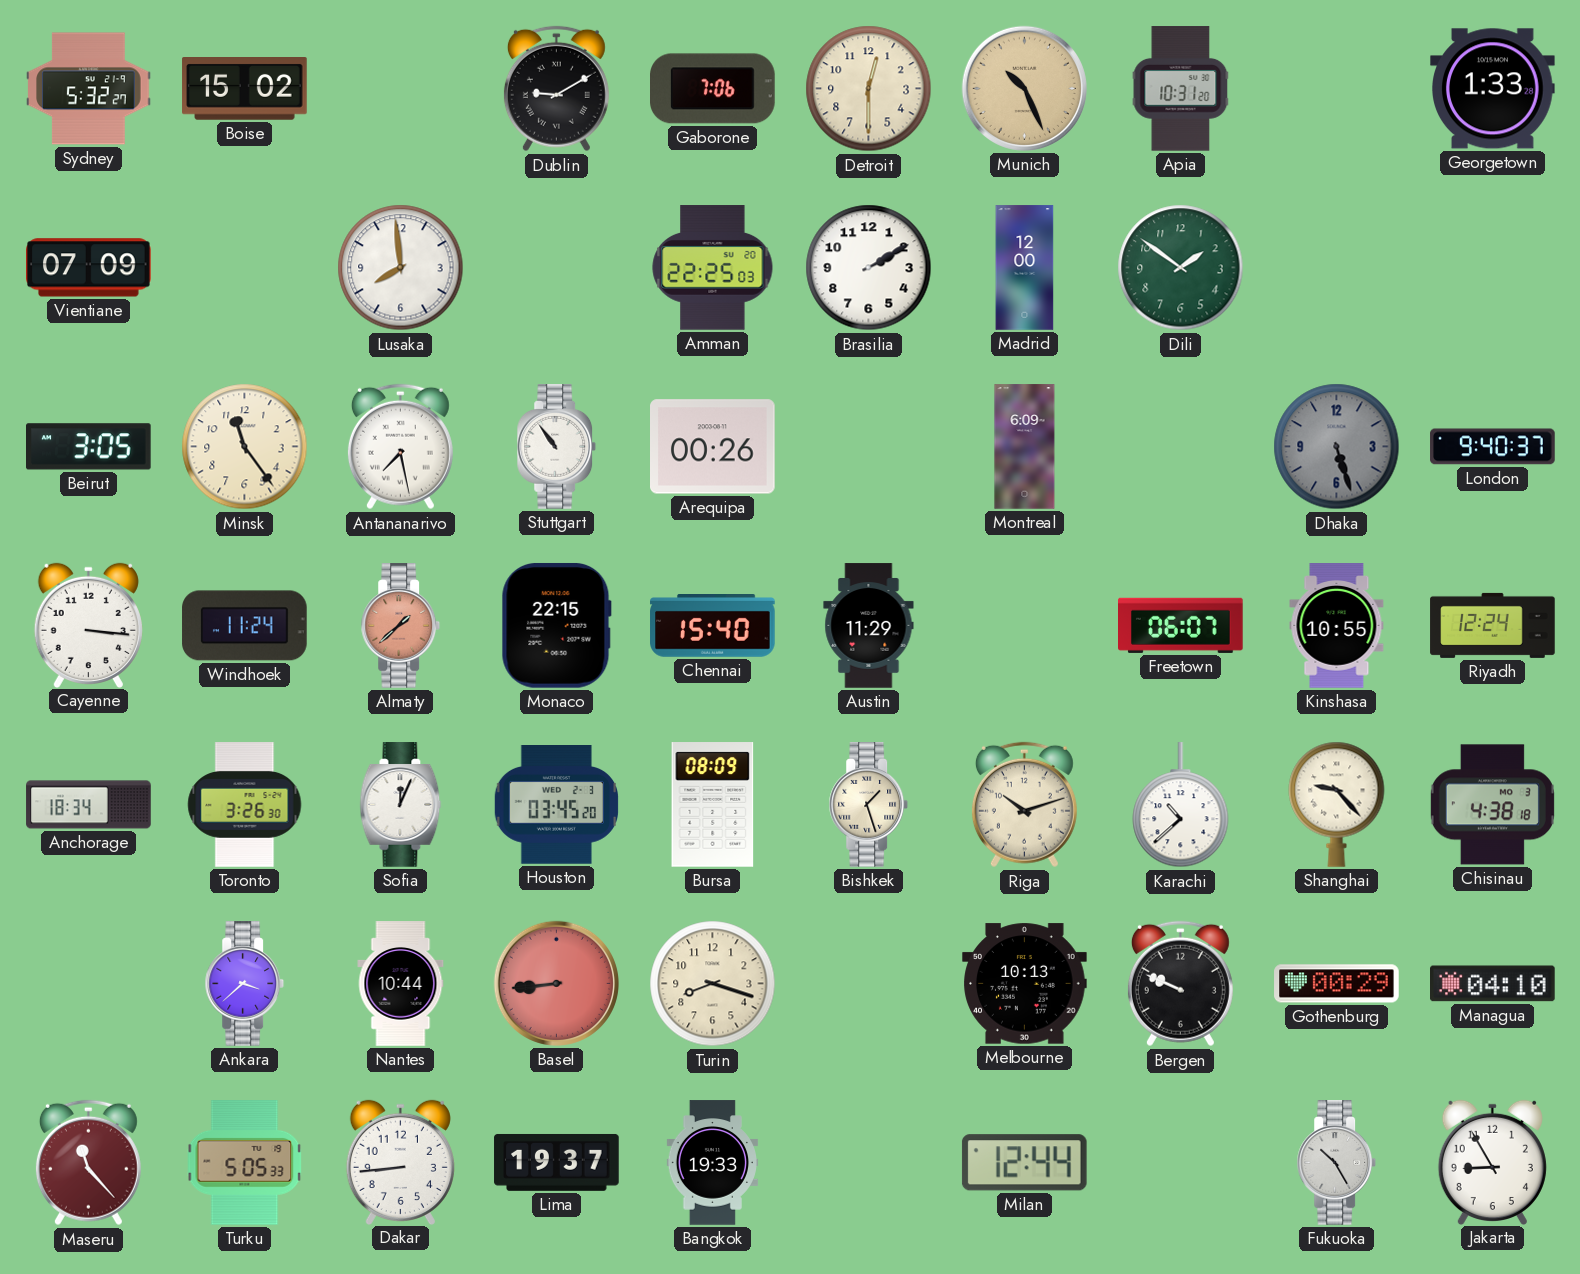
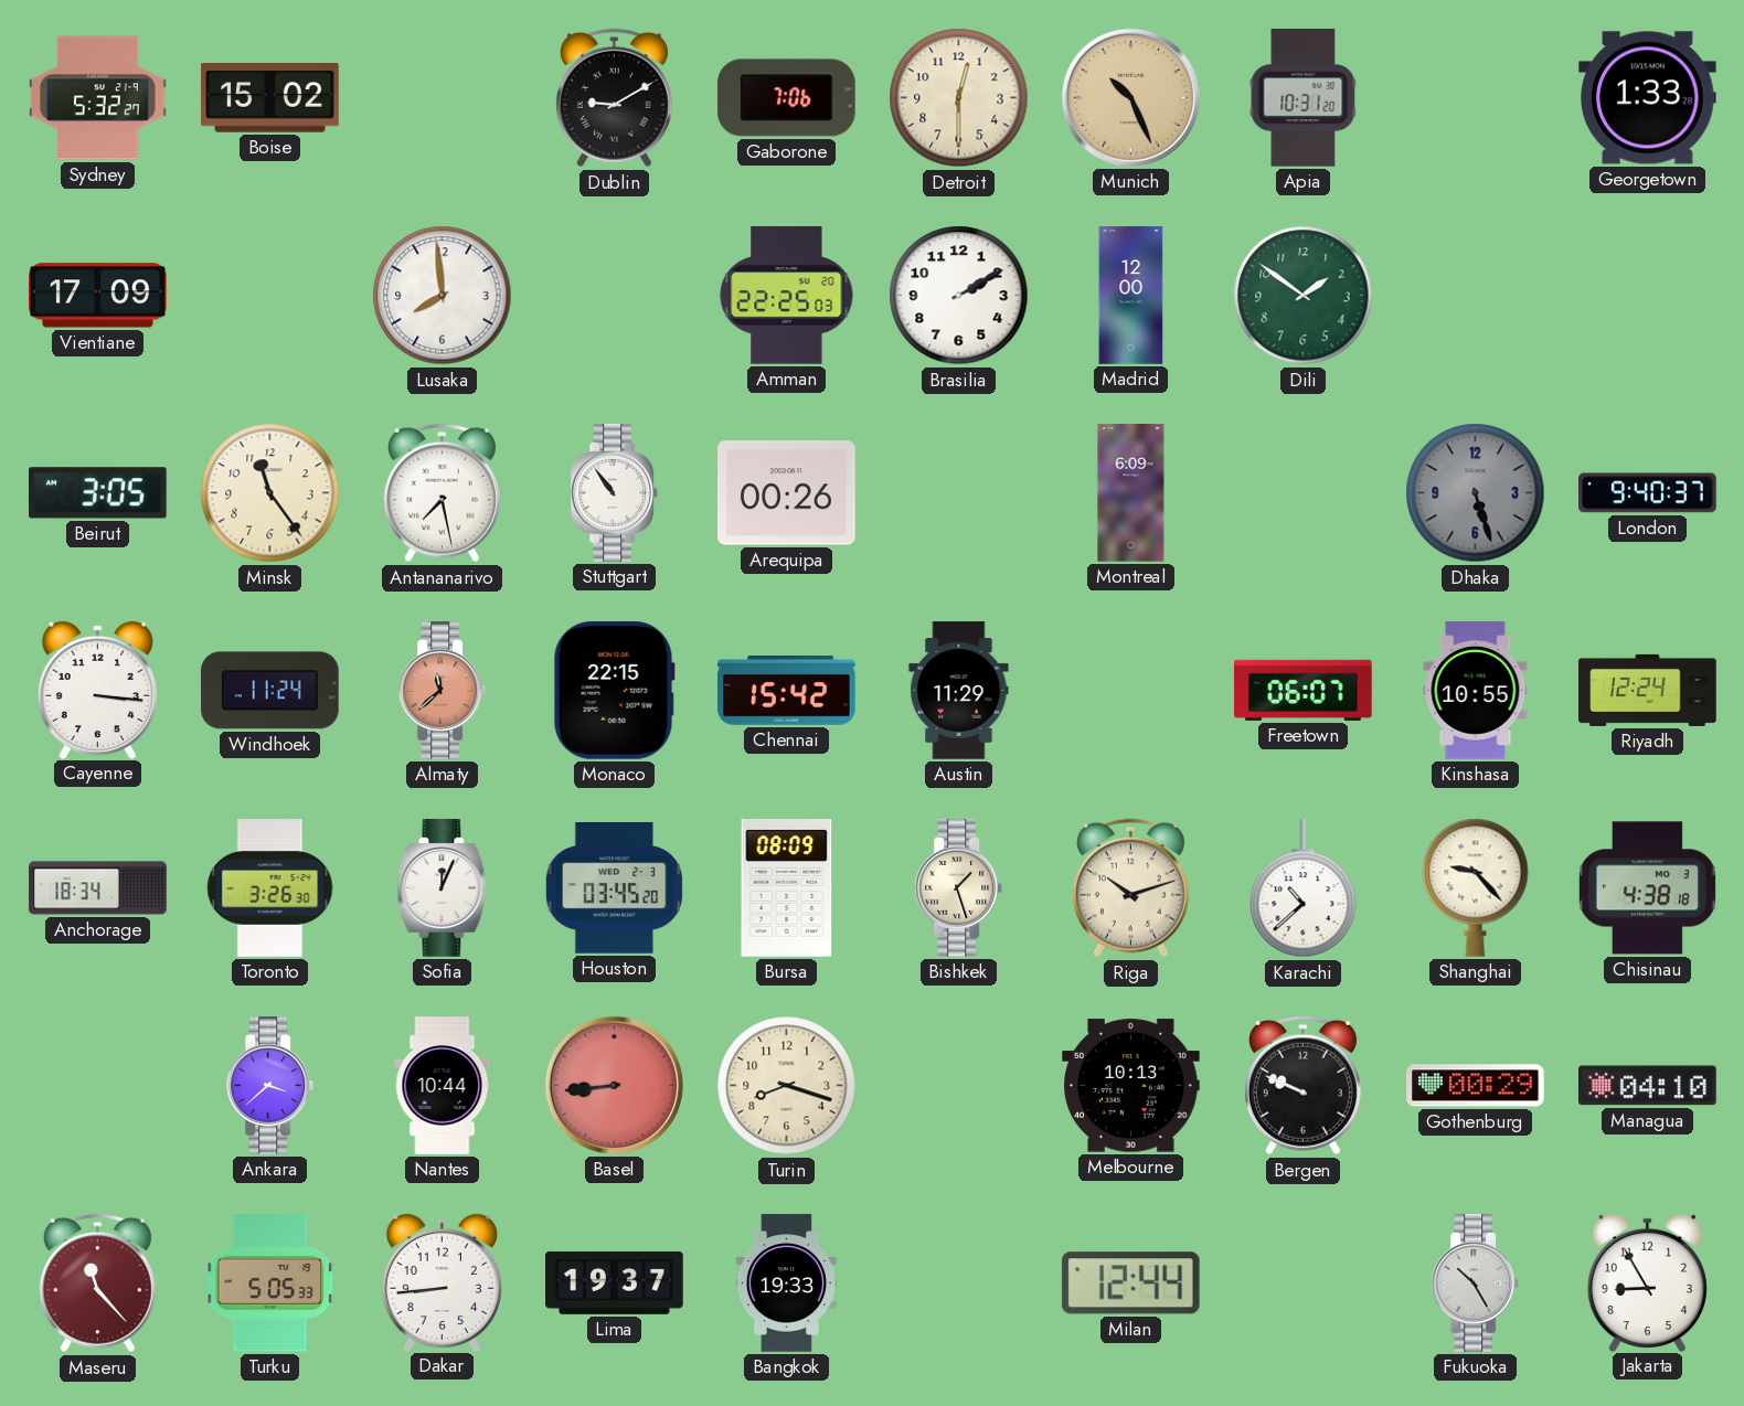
Vientiane: 07:09 -> 17:09 (98, 296)
Almaty: 1:38 -> 11:38 (443, 691)
Chennai: 15:40 -> 15:42 (787, 691)
